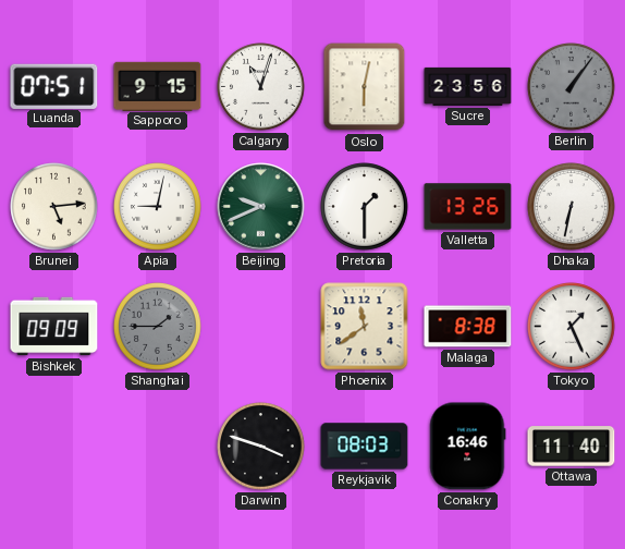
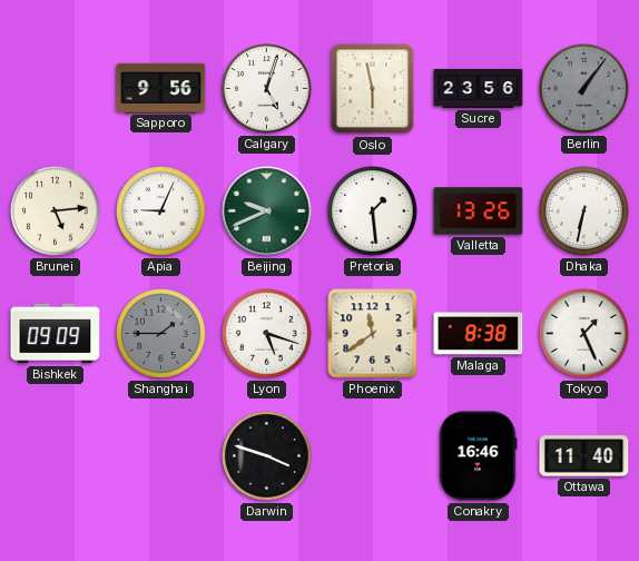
Luanda: 07:51 -> none (54, 86)
Sapporo: 9:15 -> 9:56 (161, 88)
Calgary: 11:03 -> 5:03 (267, 89)
Oslo: 6:02 -> 5:58 (373, 89)
Apia: 9:02 -> 9:04 (161, 211)
Pretoria: 1:30 -> 1:29 (373, 211)
Lyon: none -> 5:18 (267, 334)
Reykjavik: 08:03 -> none (365, 447)
